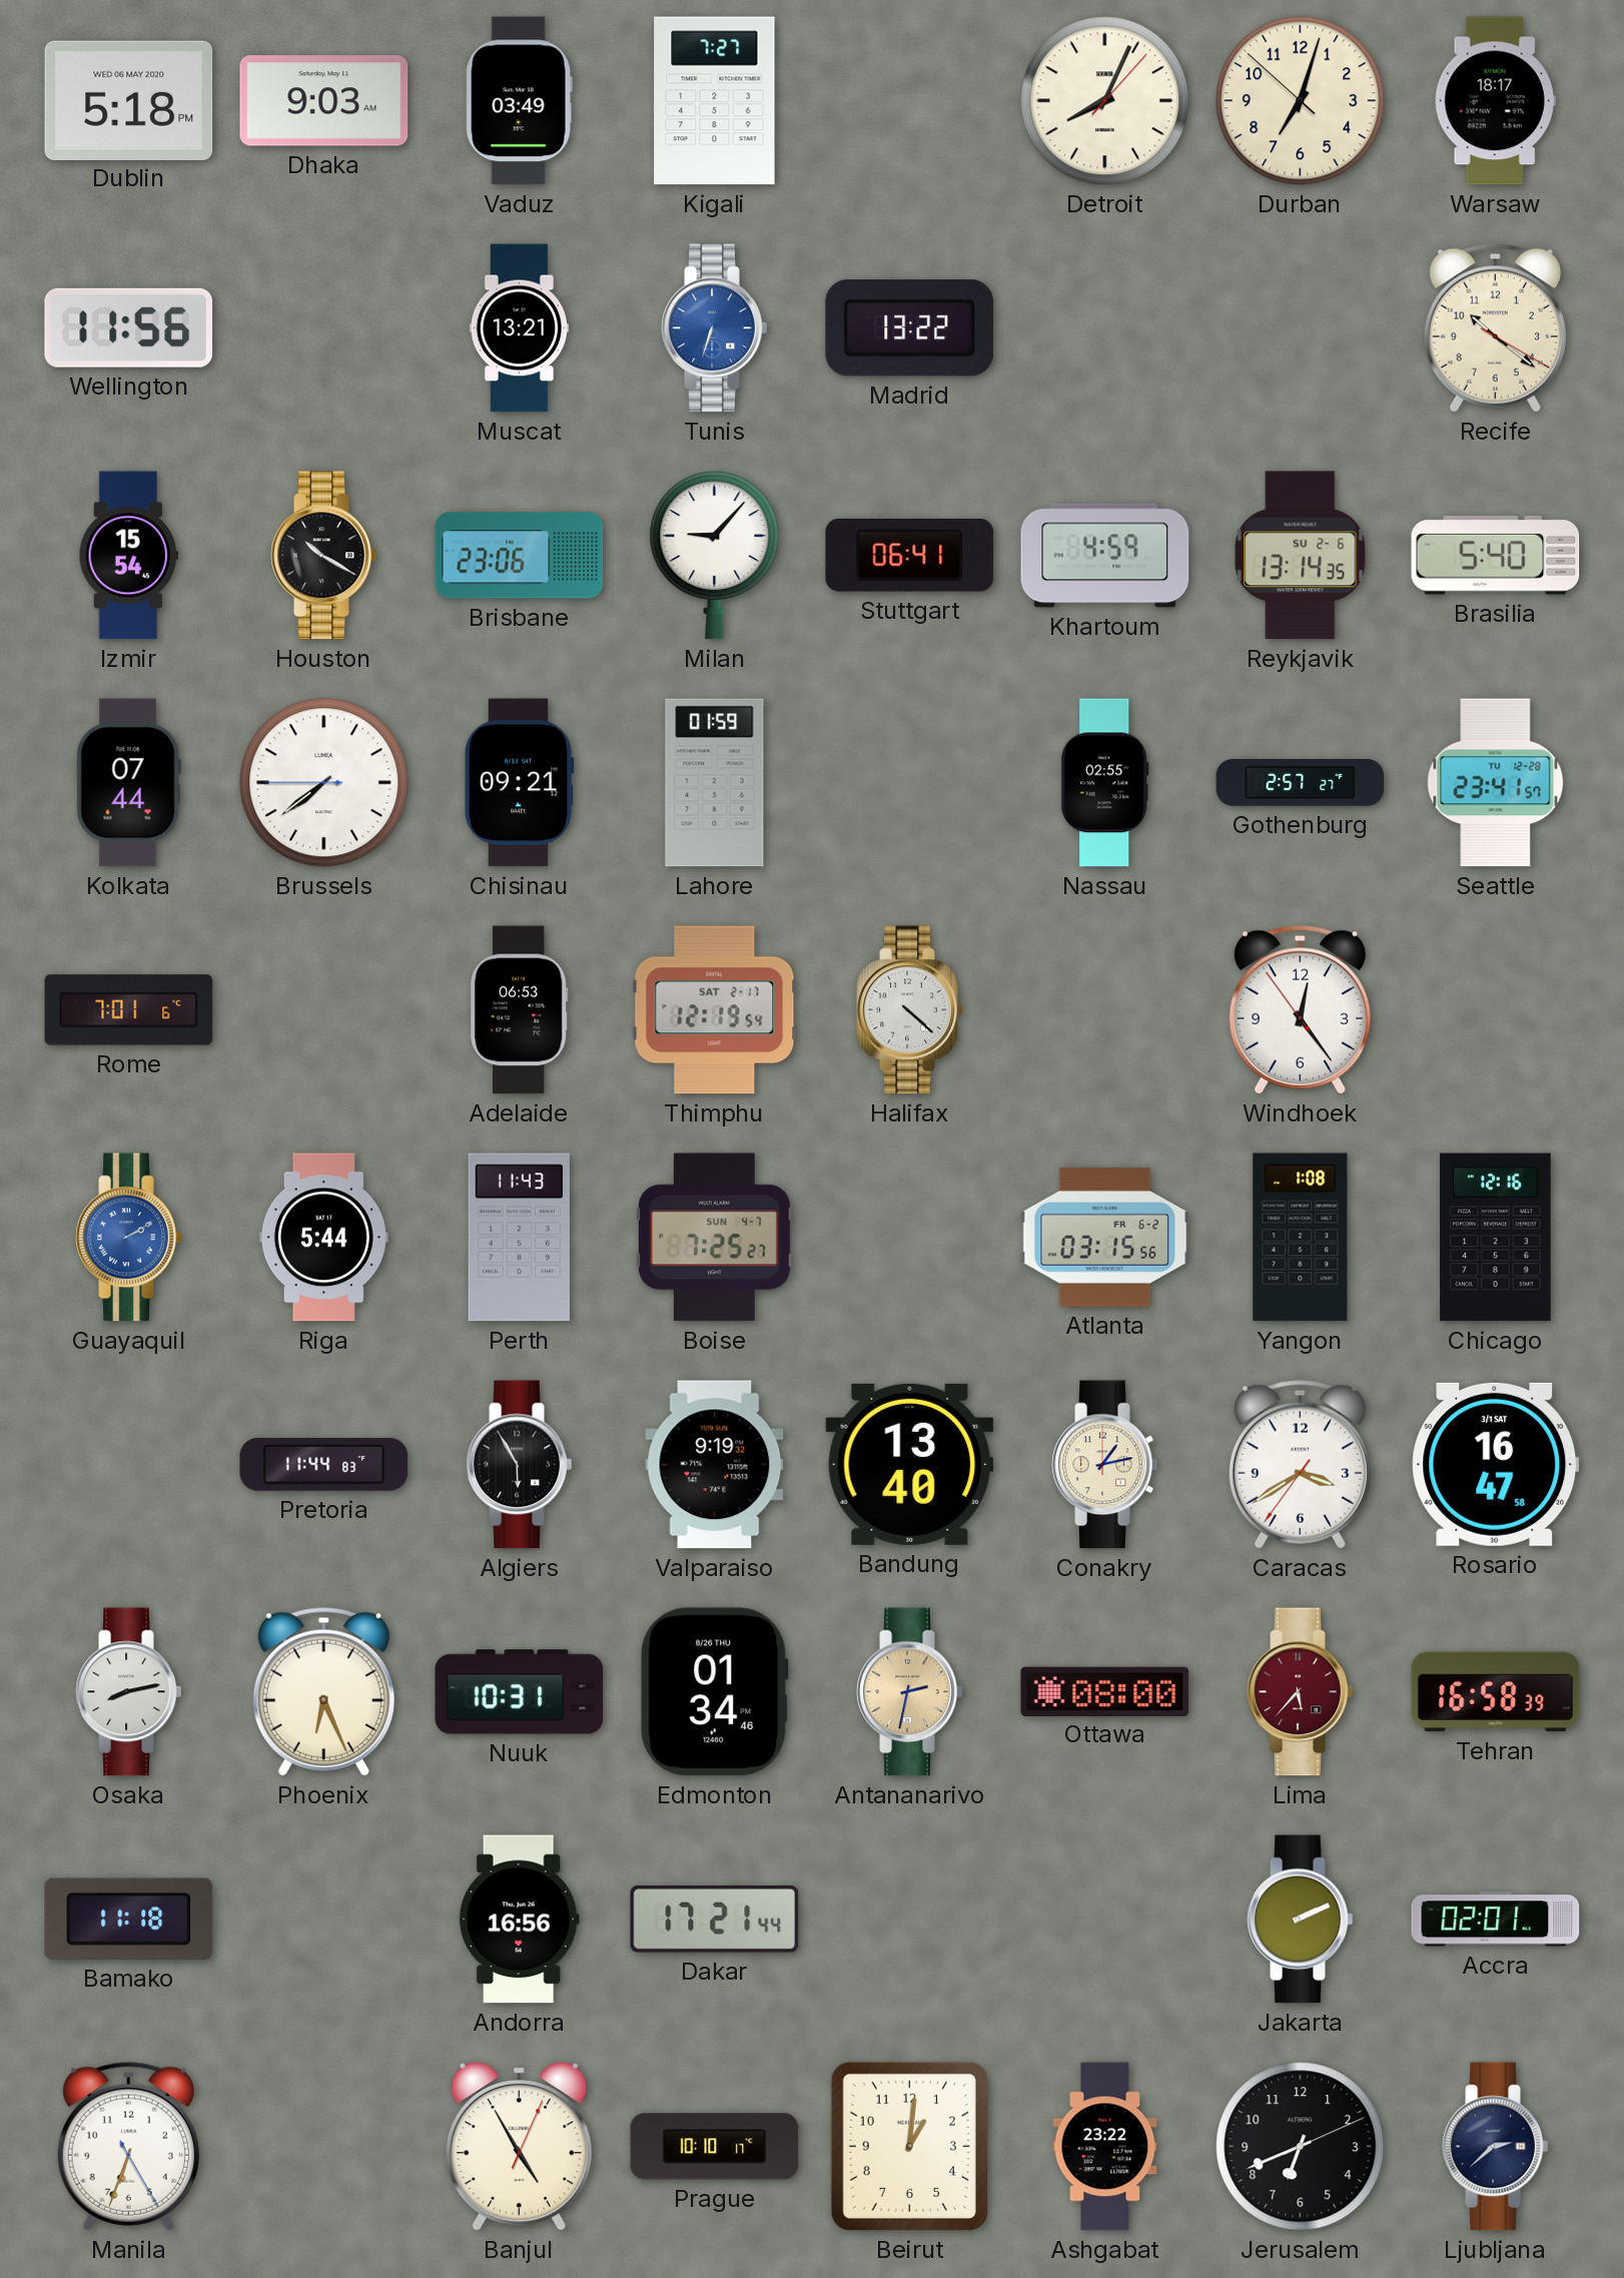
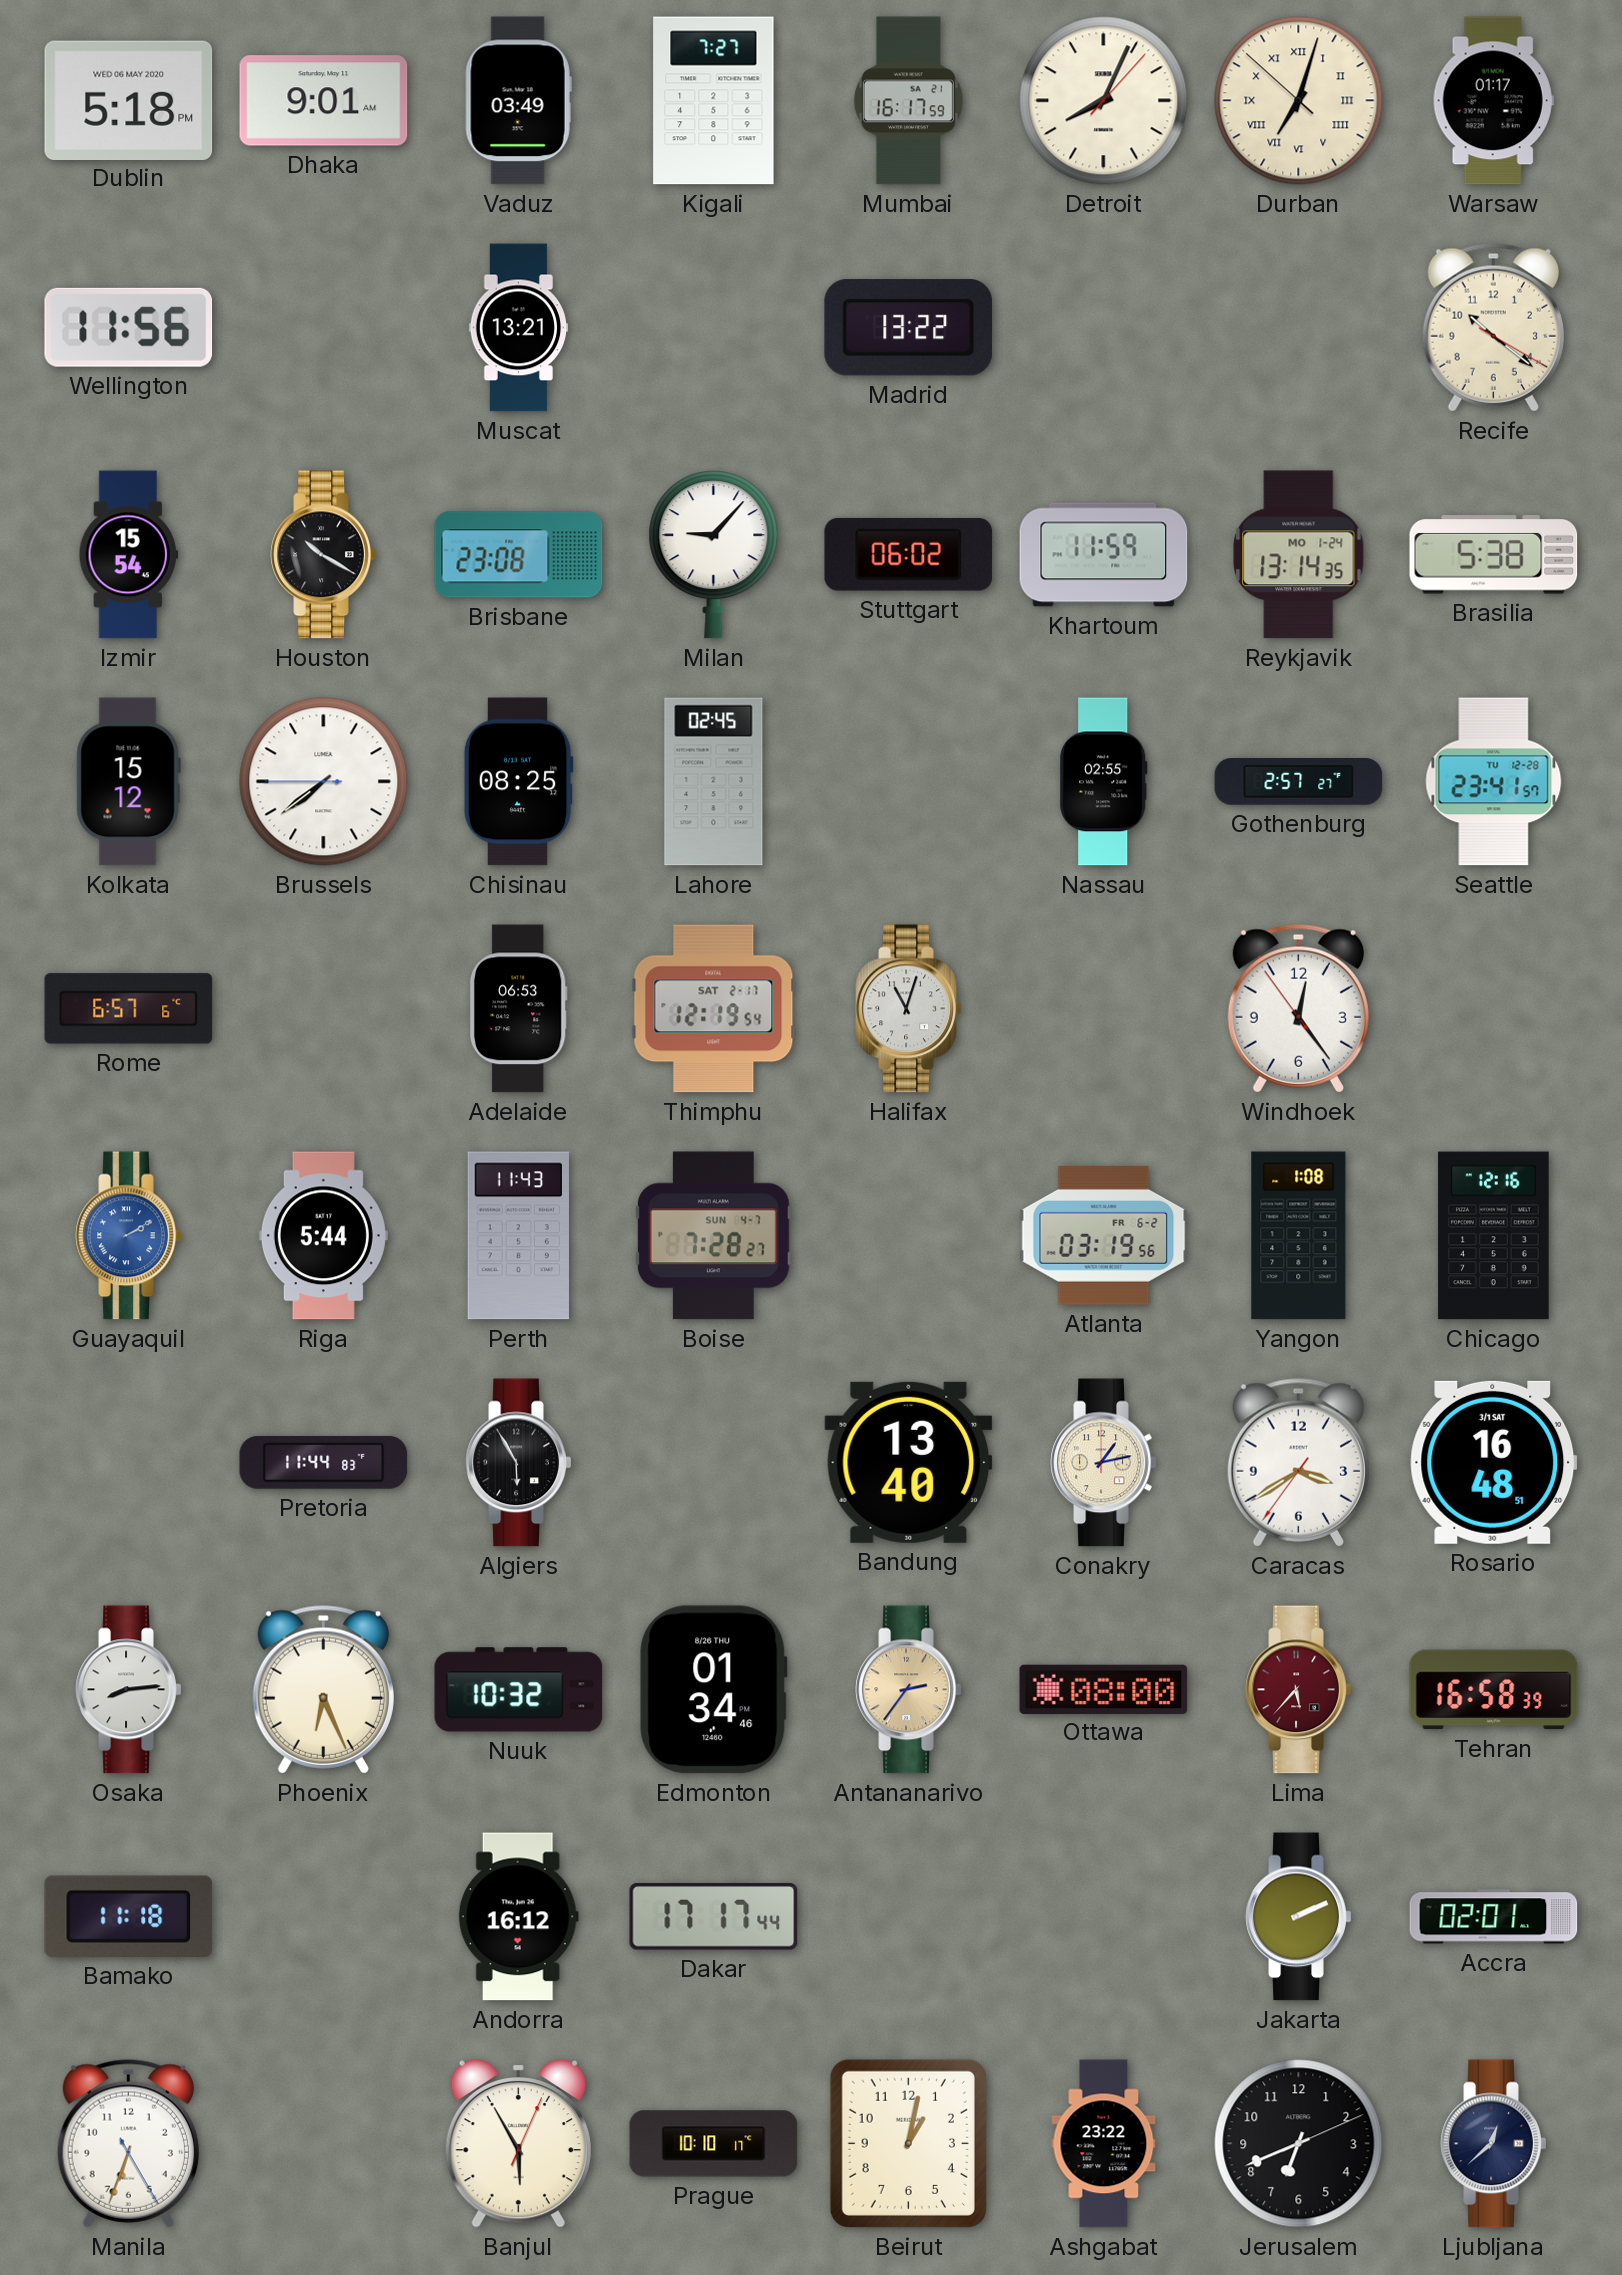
Dhaka: 9:03 -> 9:01 (324, 101)
Mumbai: none -> 16:17 (908, 101)
Durban numerals: Arabic -> Roman (1299, 101)
Warsaw: 18:17 -> 01:17 (1493, 101)
Tunis: 6:33 -> none (715, 328)
Brisbane: 23:06 -> 23:08 (519, 555)
Stuttgart: 06:41 -> 06:02 (909, 555)
Khartoum: 4:59 -> 11:59 (1104, 555)
Reykjavik date: SU 2-6 -> MO 1-24 (1299, 555)
Brasilia: 5:40 -> 5:38 (1494, 555)
Kolkata: 07:44 -> 15:12 (128, 782)
Chisinau: 09:21 -> 08:25 (518, 782)
Lahore: 01:59 -> 02:45 (714, 782)
Rome: 7:01 -> 6:57 (129, 1009)
Halifax: 4:22 -> 11:03 (909, 1009)
Boise: 7:25 -> 7:28 (713, 1236)
Atlanta: 03:15 -> 03:19 (1104, 1235)
Valparaiso: 9:19 -> none (715, 1465)
Rosario: 16:47 -> 16:48 (1494, 1462)
Osaka: 8:13 -> 8:14 (129, 1690)
Nuuk: 10:31 -> 10:32 (519, 1690)
Antananarivo: 2:32 -> 2:36 (909, 1690)
Andorra: 16:56 -> 16:12 (518, 1917)
Dakar: 17:21 -> 17:17 (714, 1917)
Banjul: 4:55 -> 5:55 (518, 2143)
Beirut: 1:01 -> 1:02 (908, 2143)
Ljubljana: 2:38 -> 12:38 (1494, 2144)
